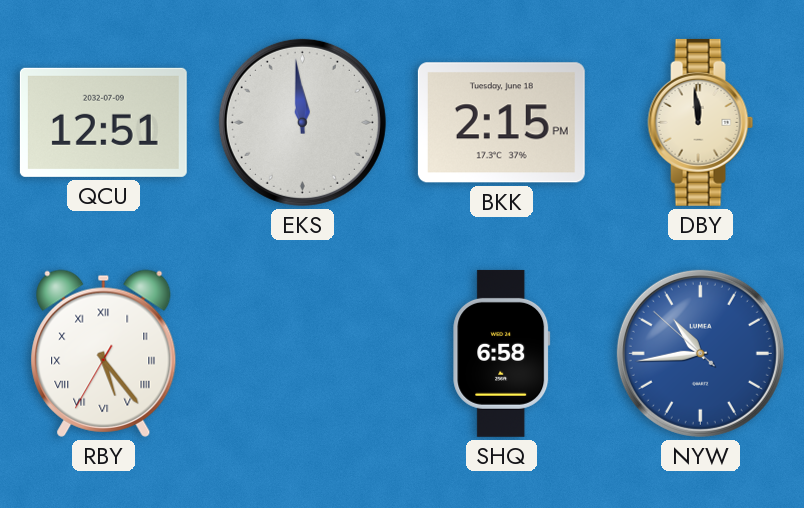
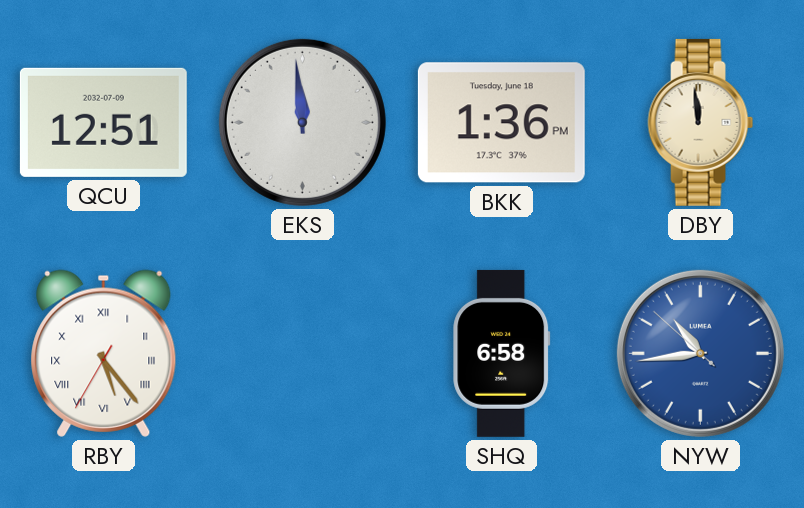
BKK: 2:15 -> 1:36 (501, 123)
